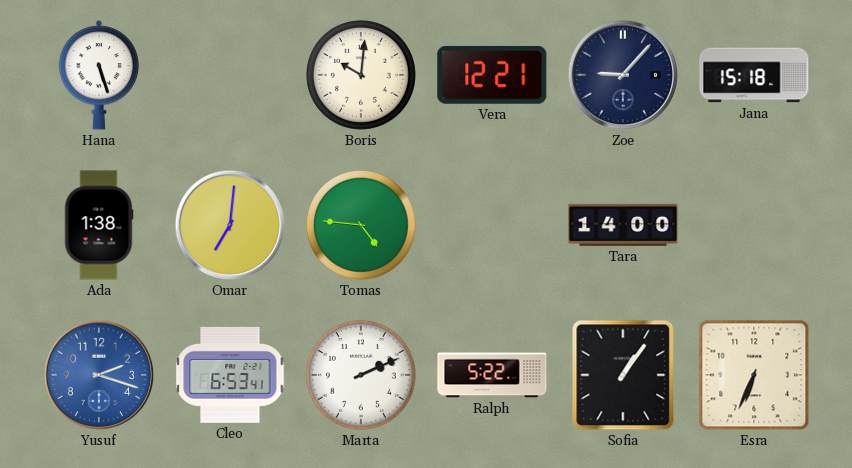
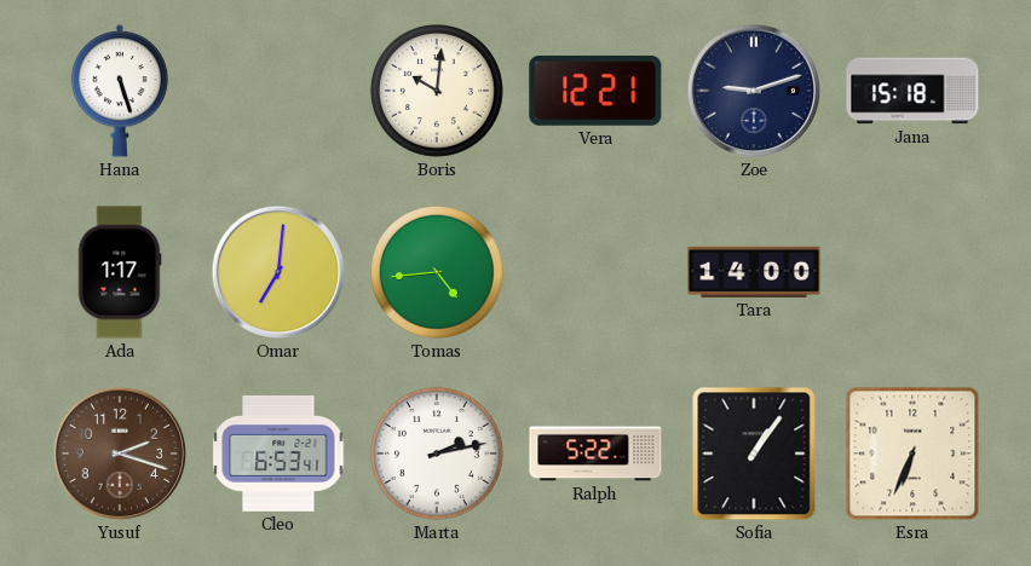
Zoe: 9:07 -> 9:12 (754, 91)
Ada: 1:38 -> 1:17 (120, 272)
Tomas: 4:46 -> 4:44 (437, 272)
Yusuf dial: blue -> brown (120, 454)
Marta: 2:11 -> 2:13 (437, 454)
